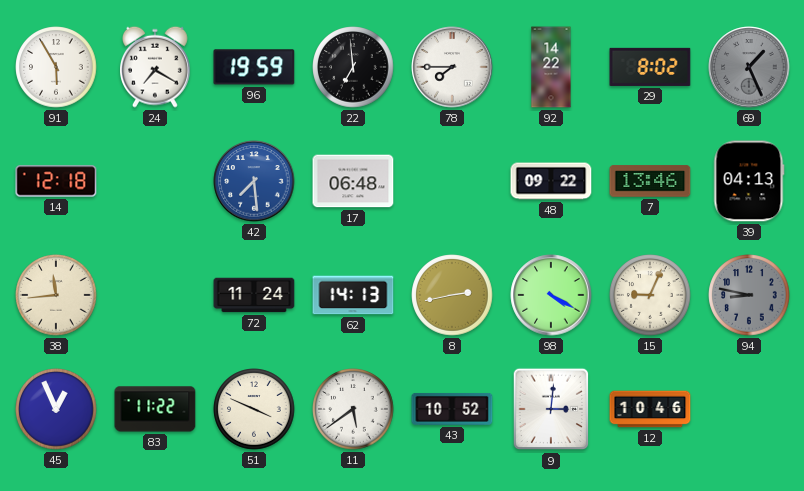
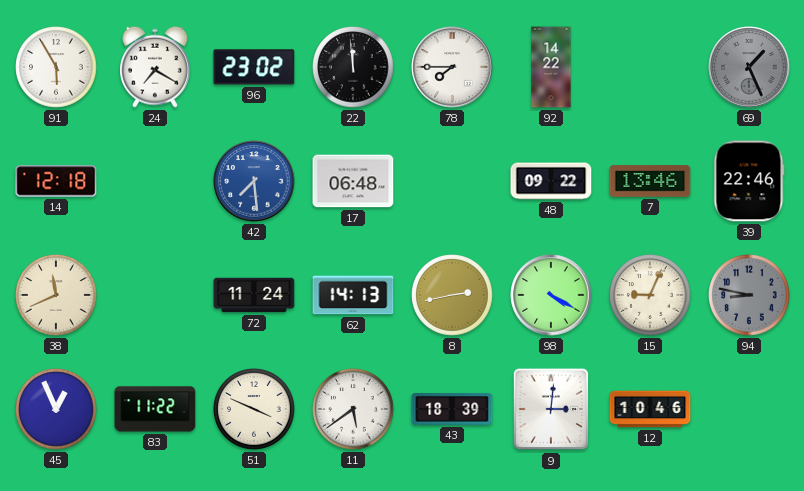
96: 19:59 -> 23:02 (254, 67)
22: 6:59 -> 11:59 (353, 67)
29: 8:02 -> none (650, 67)
39: 04:13 -> 22:46 (749, 181)
38: 11:44 -> 11:41 (56, 295)
43: 10:52 -> 18:39 (452, 409)
